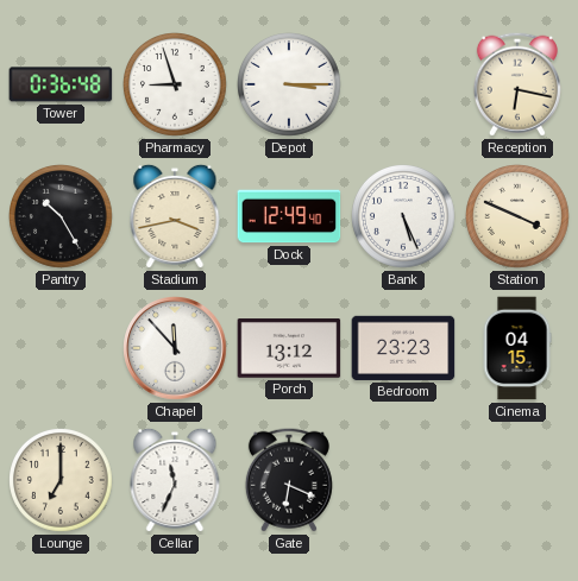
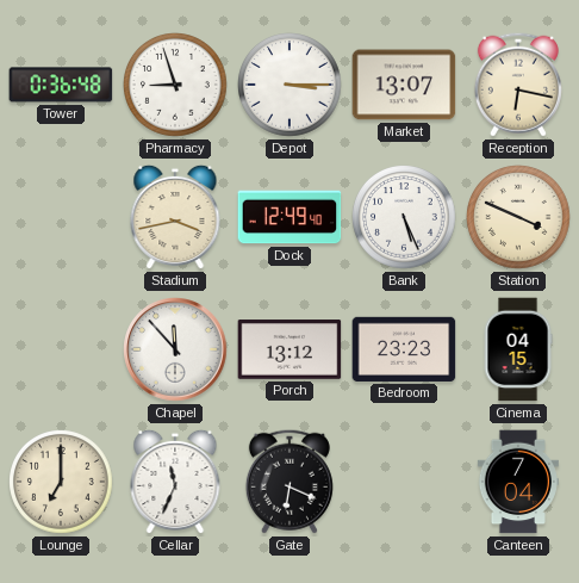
Market: none -> 13:07 (404, 85)
Pantry: 10:25 -> none (62, 217)
Canteen: none -> 7:04 (518, 482)
